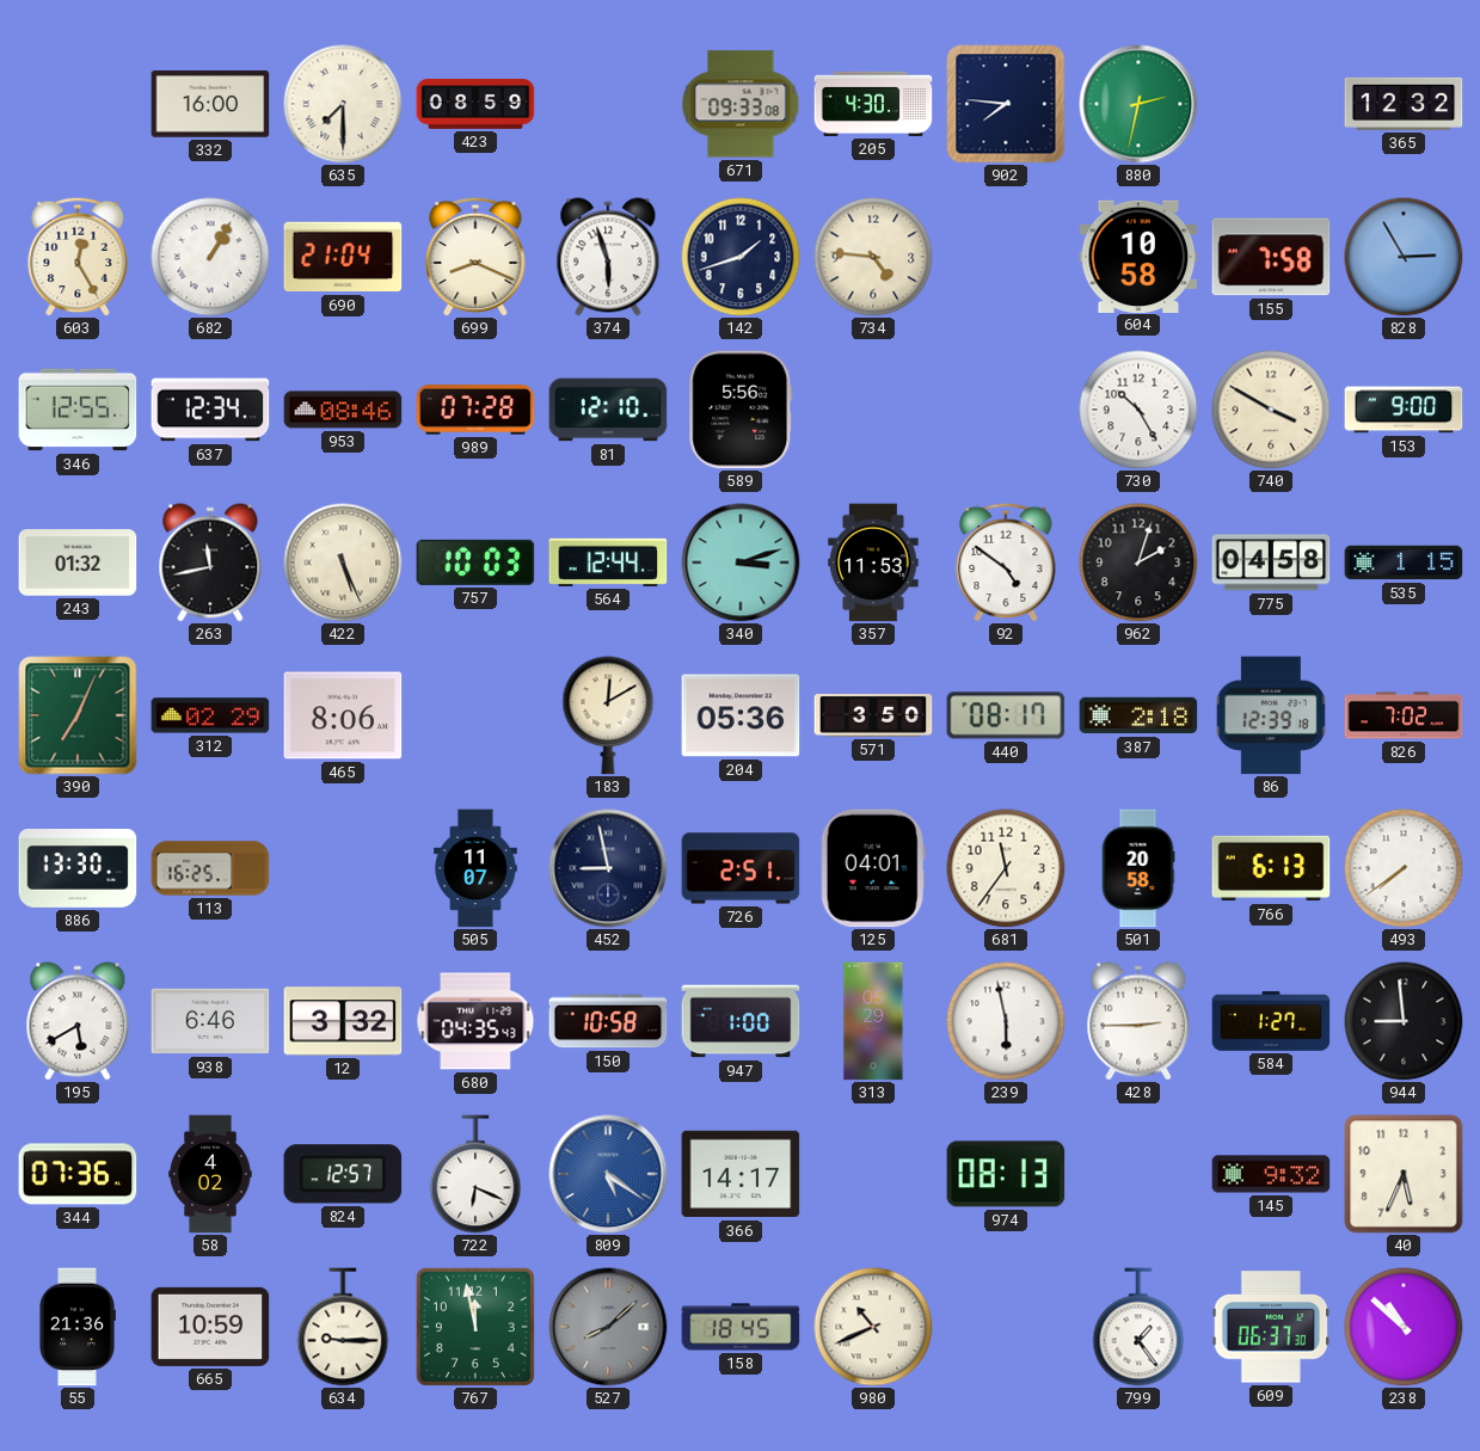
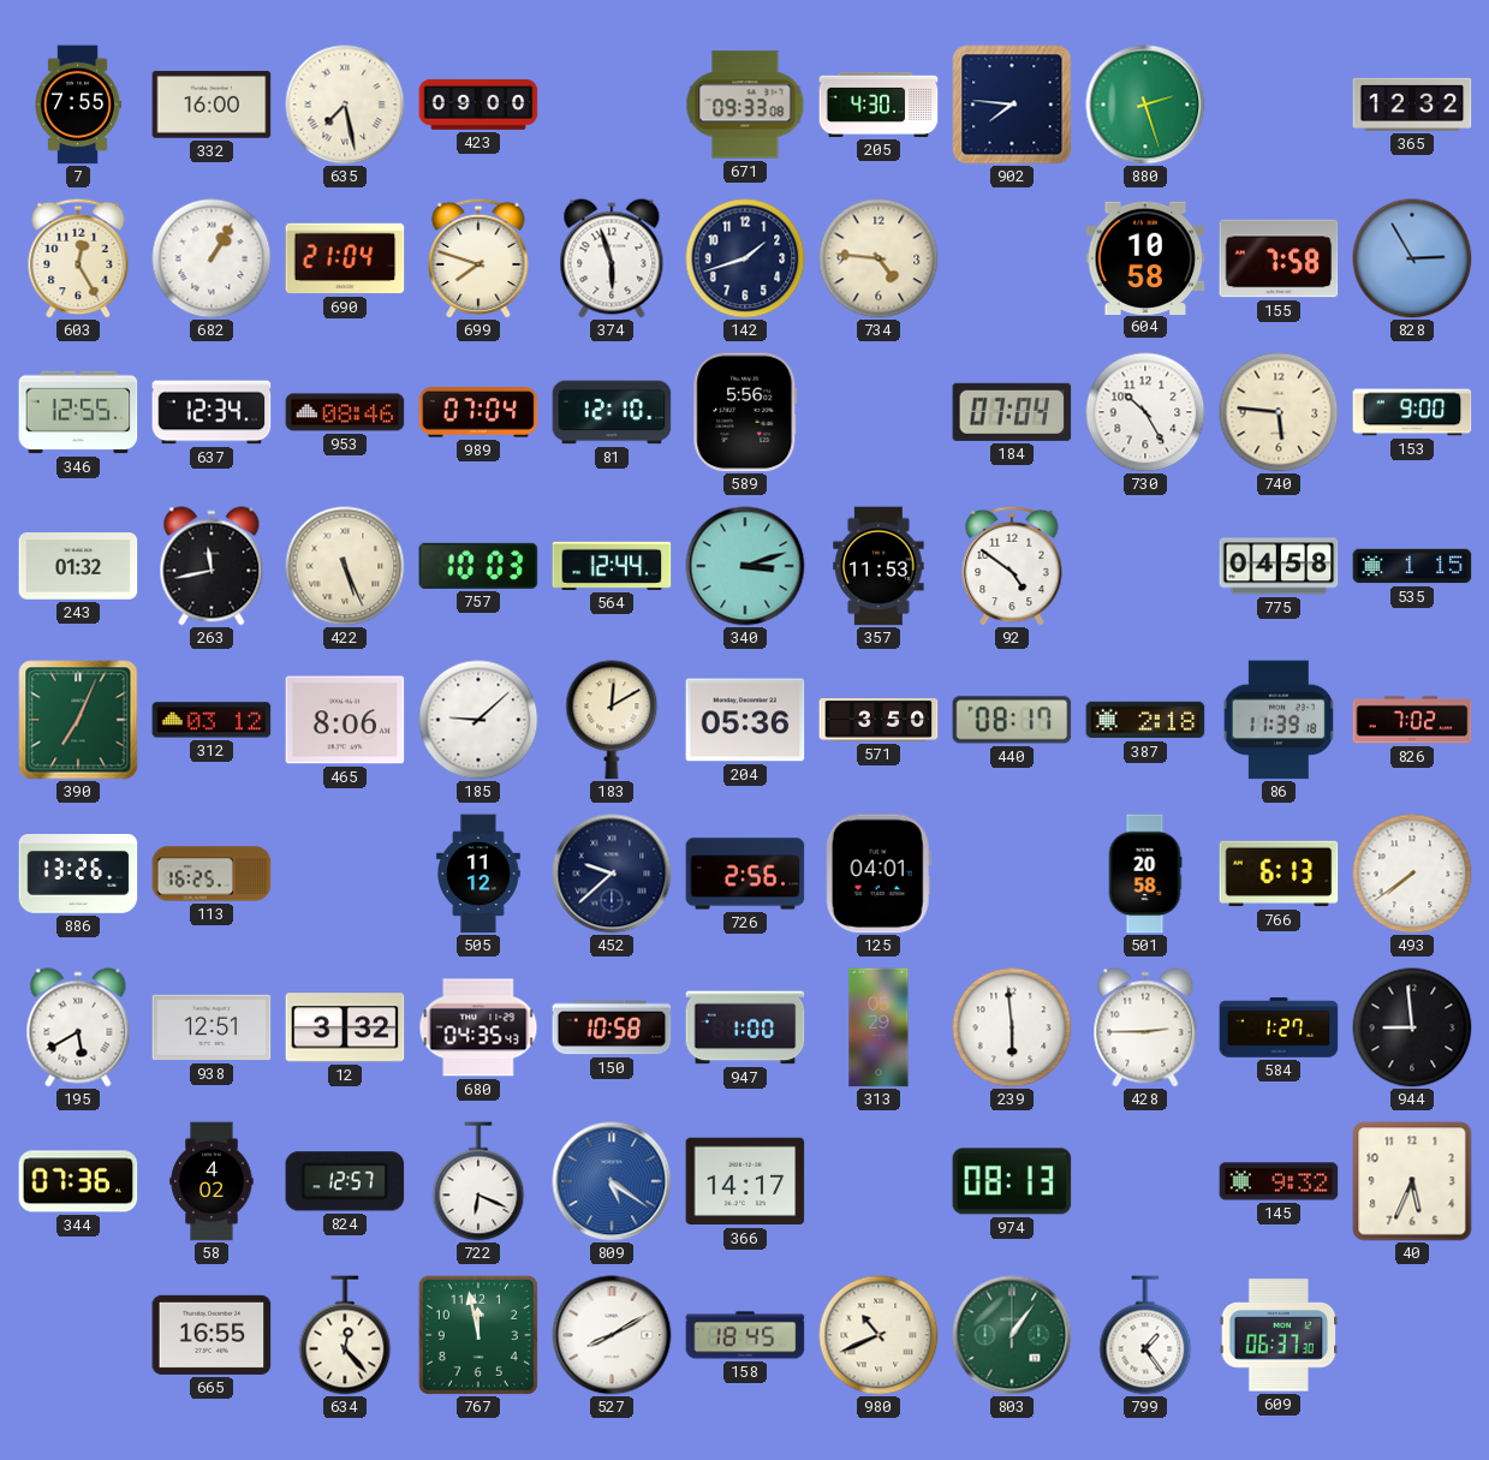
7: none -> 7:55 (78, 105)
635: 7:30 -> 7:28 (345, 105)
423: 08:59 -> 09:00 (478, 106)
880: 2:32 -> 2:27 (1145, 105)
699: 8:19 -> 7:48 (478, 258)
989: 07:28 -> 07:04 (478, 412)
184: none -> 07:04 (1012, 412)
740: 3:50 -> 5:46 (1279, 412)
962: 2:03 -> none (1138, 562)
312: 02:29 -> 03:12 (212, 720)
185: none -> 9:08 (478, 720)
86: 12:39 -> 11:39 (1279, 720)
886: 13:30 -> 13:26 (78, 875)
505: 11:07 -> 11:12 (478, 874)
452: 8:58 -> 9:38 (612, 874)
726: 2:51 -> 2:56 (745, 874)
681: 11:36 -> none (1006, 868)
938: 6:46 -> 12:51 (212, 1027)
239: 5:58 -> 5:59 (1012, 1027)
55: 21:36 -> none (78, 1327)
665: 10:59 -> 16:55 (212, 1335)
634: 9:15 -> 12:23 (345, 1335)
527: 8:08 -> 8:10 (612, 1335)
527 dial: grey -> white (612, 1335)
803: none -> 1:06 (1012, 1335)
238: 10:52 -> none (1404, 1327)
